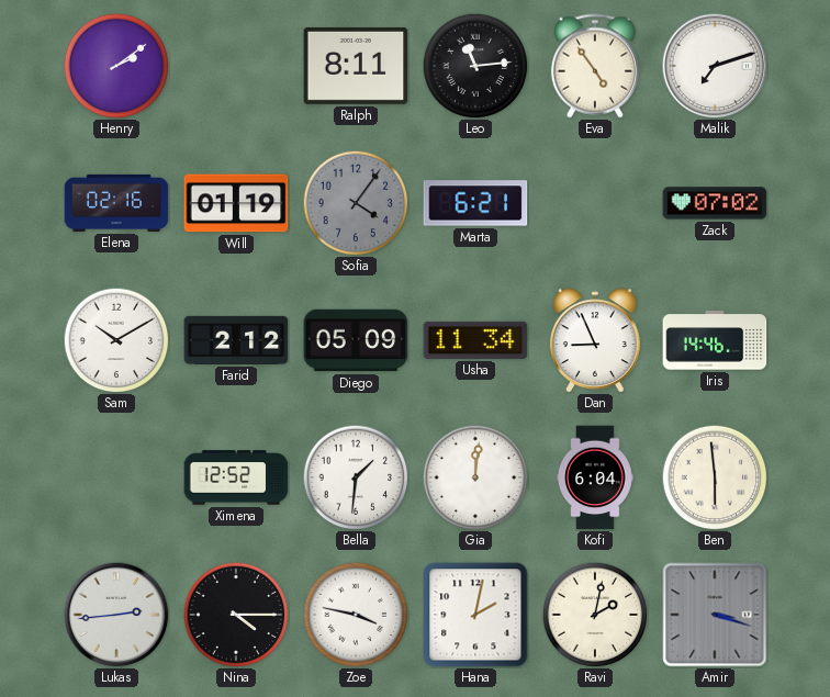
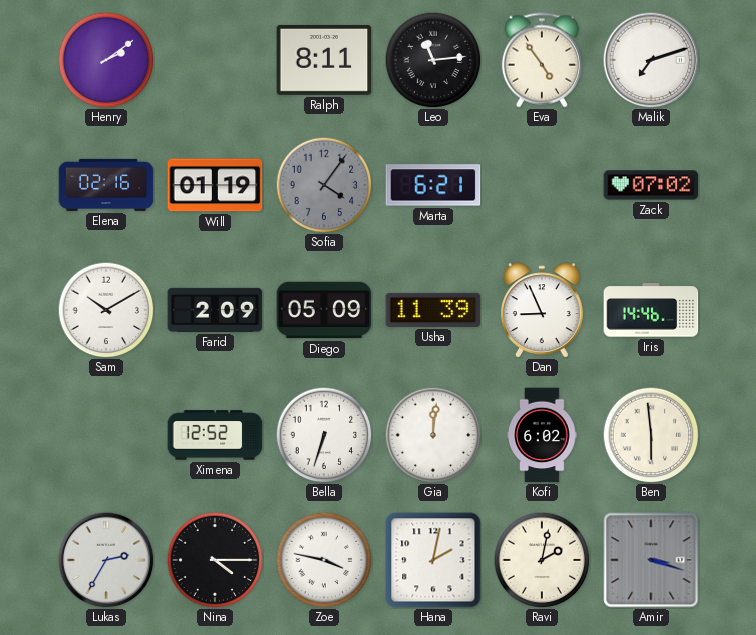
Farid: 2:12 -> 2:09 (215, 310)
Usha: 11:34 -> 11:39 (433, 310)
Bella: 1:31 -> 6:33 (324, 435)
Kofi: 6:04 -> 6:02 (542, 435)
Lukas: 2:44 -> 2:35 (106, 560)
